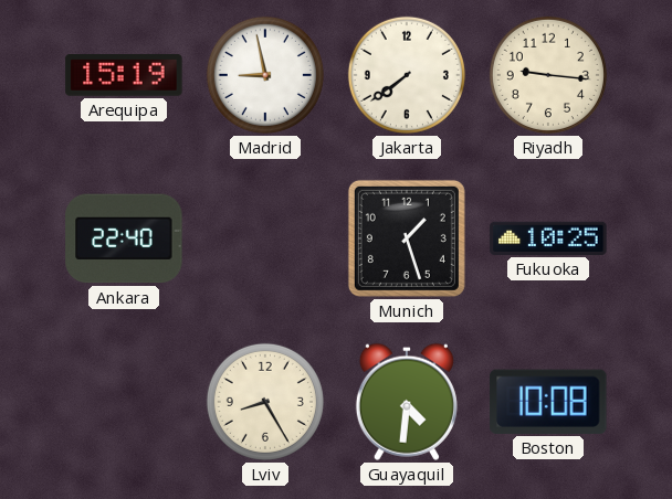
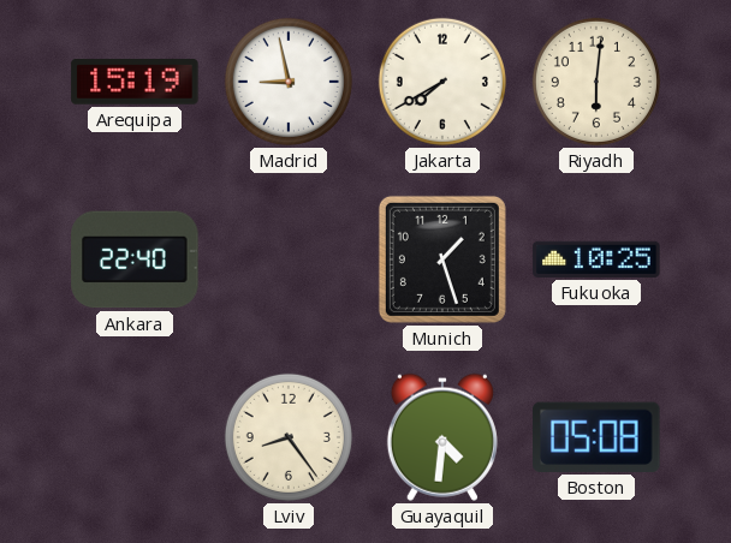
Jakarta: 7:39 -> 7:40 (442, 82)
Riyadh: 9:16 -> 6:01 (596, 82)
Lviv: 8:25 -> 8:24 (289, 437)
Boston: 10:08 -> 05:08 (596, 437)
